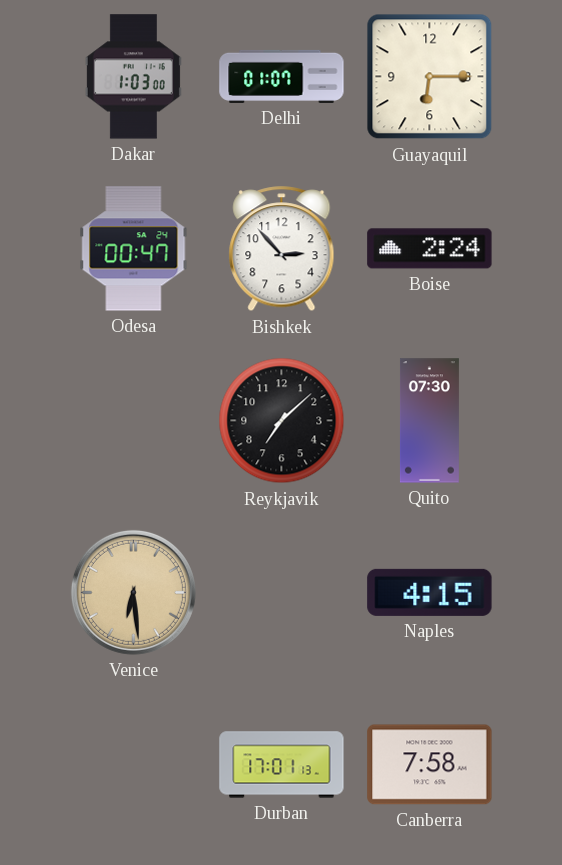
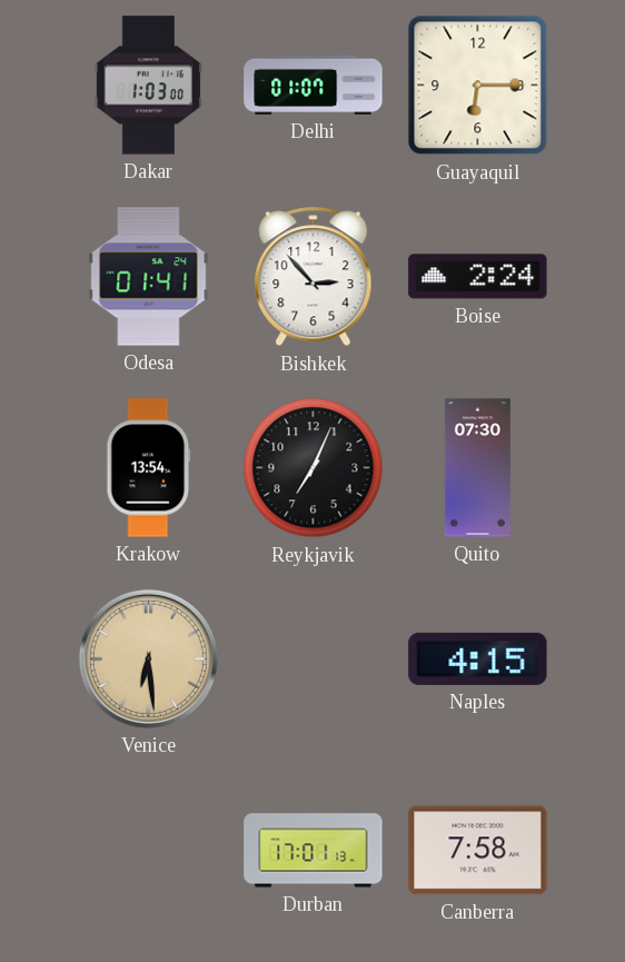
Odesa: 00:47 -> 01:41 (149, 277)
Krakow: none -> 13:54 (149, 468)
Reykjavik: 7:08 -> 7:04 (314, 468)
